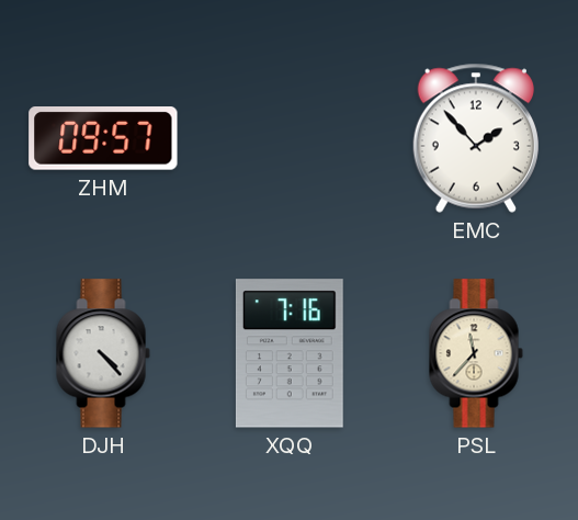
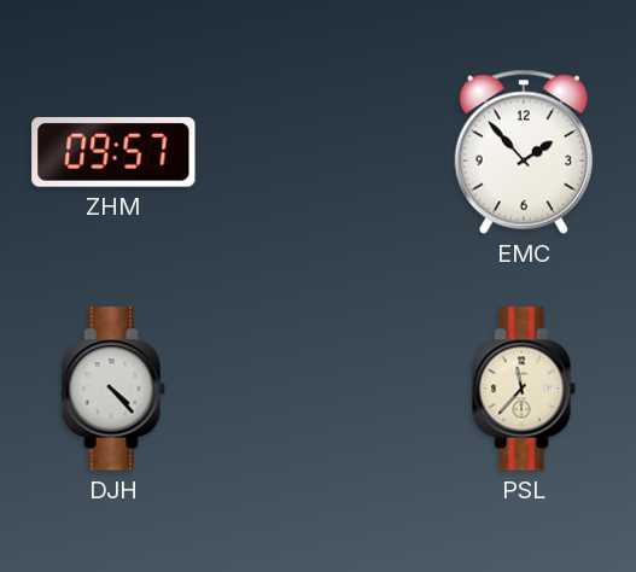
XQQ: 7:16 -> none (290, 353)
